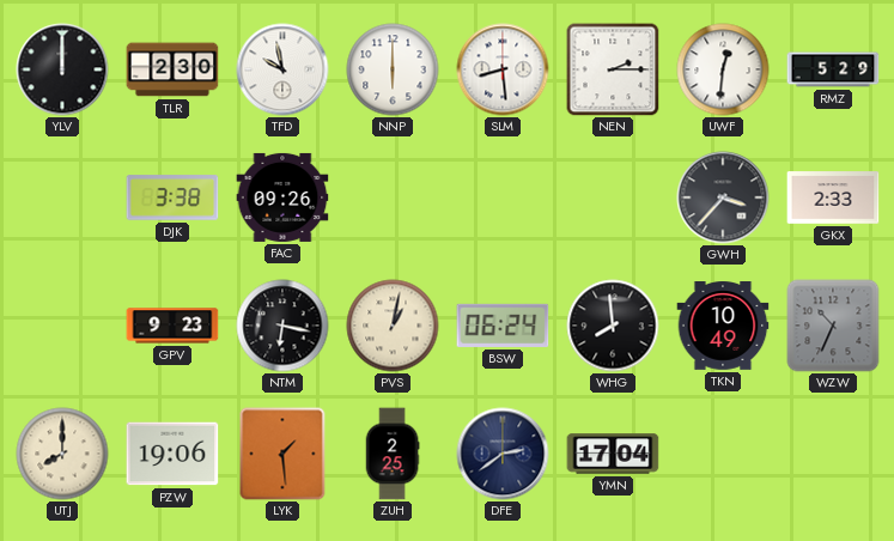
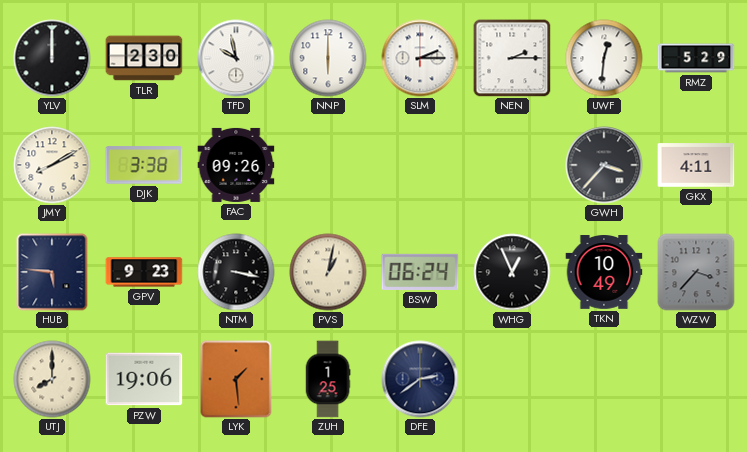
SLM: 8:29 -> 2:15 (420, 58)
JMY: none -> 8:10 (52, 165)
GKX: 2:33 -> 4:11 (696, 165)
HUB: none -> 5:46 (52, 272)
NTM: 6:17 -> 3:17 (236, 272)
WHG: 7:59 -> 12:56 (512, 272)
WZW: 10:34 -> 3:37 (696, 272)
ZUH: 2:25 -> 1:25 (328, 379)
YMN: 17:04 -> none (613, 454)
